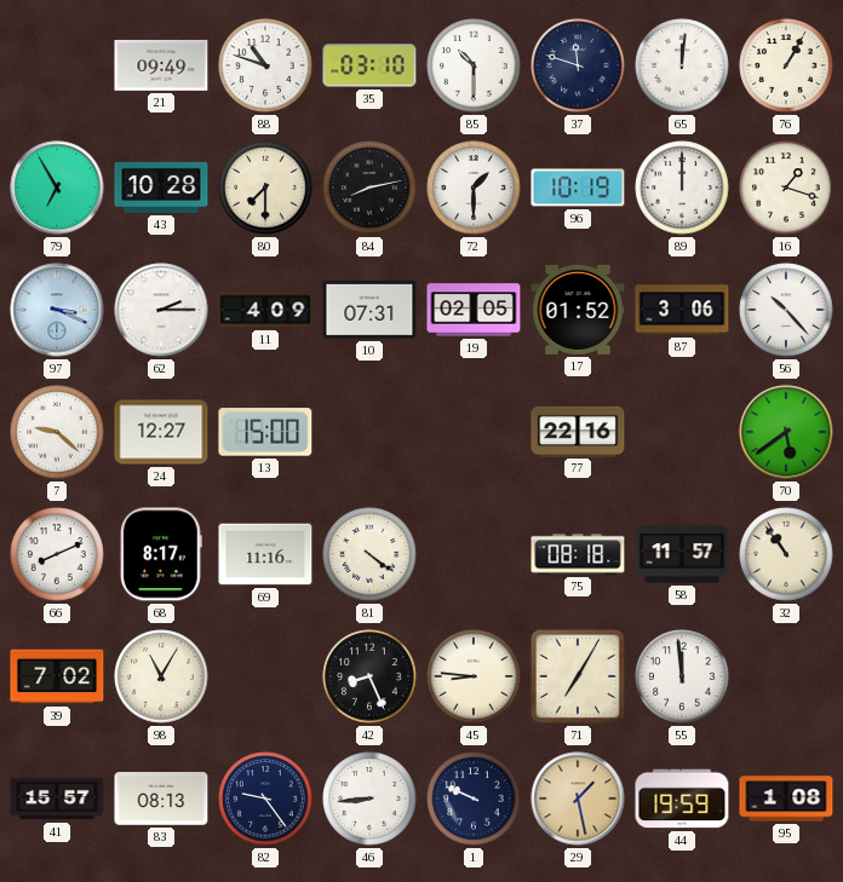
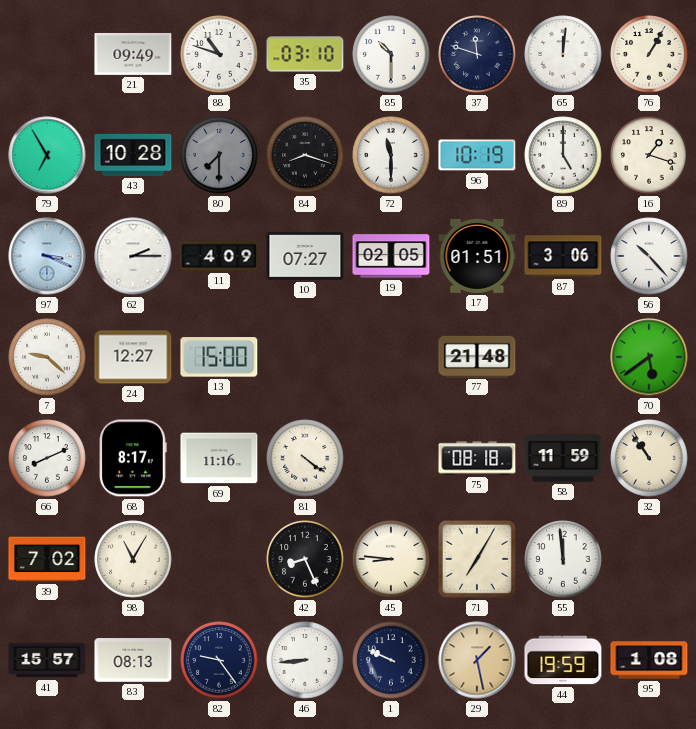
80 dial: cream -> grey (219, 155)
84: 8:13 -> 8:18 (305, 155)
72: 1:30 -> 11:30 (391, 155)
89: 12:00 -> 5:00 (563, 155)
10: 07:31 -> 07:27 (305, 256)
17: 01:52 -> 01:51 (477, 256)
77: 22:16 -> 21:48 (477, 356)
58: 11:57 -> 11:59 (563, 458)
